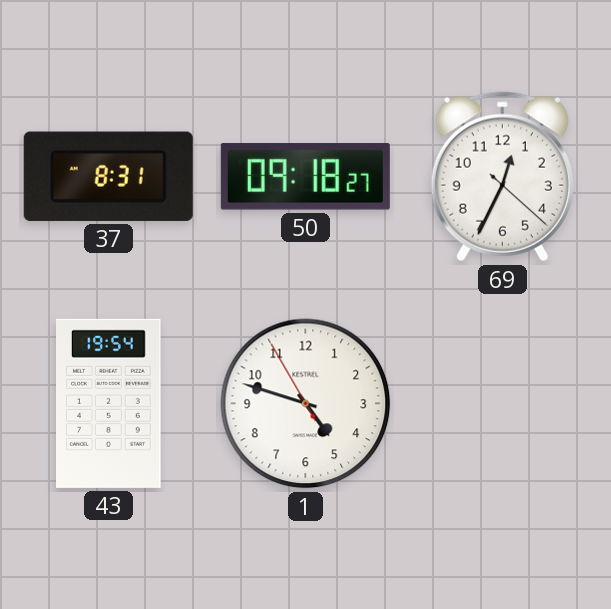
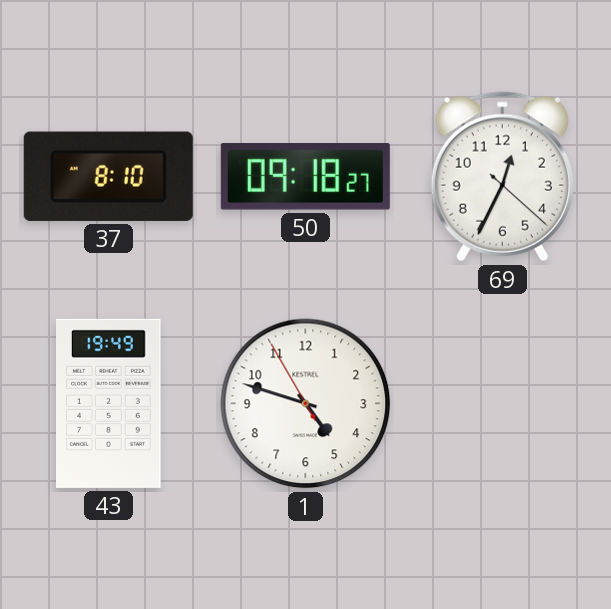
37: 8:31 -> 8:10 (108, 176)
43: 19:54 -> 19:49 (109, 403)
